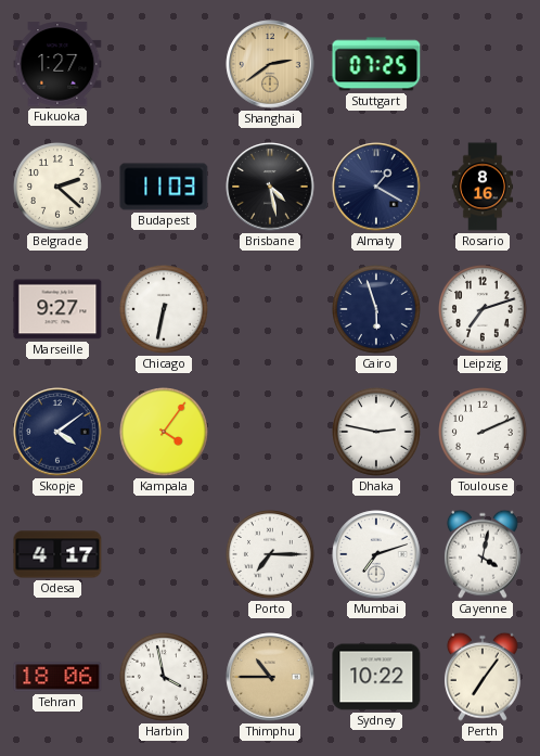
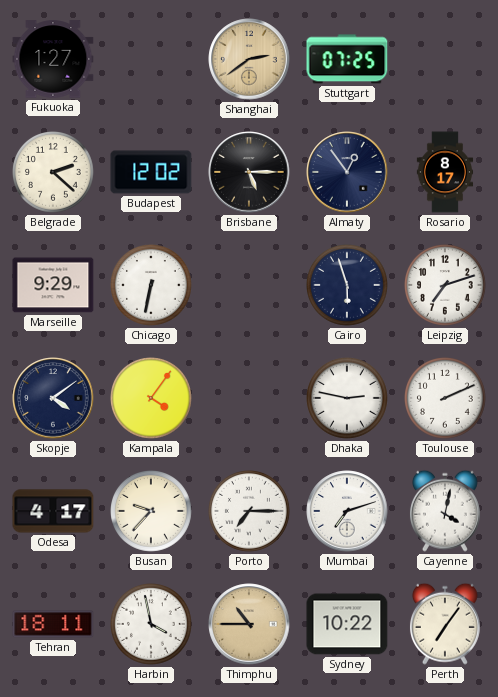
Budapest: 11:03 -> 12:02 (151, 172)
Brisbane: 4:28 -> 5:15 (249, 172)
Almaty: 1:20 -> 12:54 (347, 172)
Rosario: 8:16 -> 8:17 (445, 172)
Marseille: 9:27 -> 9:29 (53, 285)
Busan: none -> 9:37 (152, 512)
Tehran: 18:06 -> 18:11 (53, 624)
